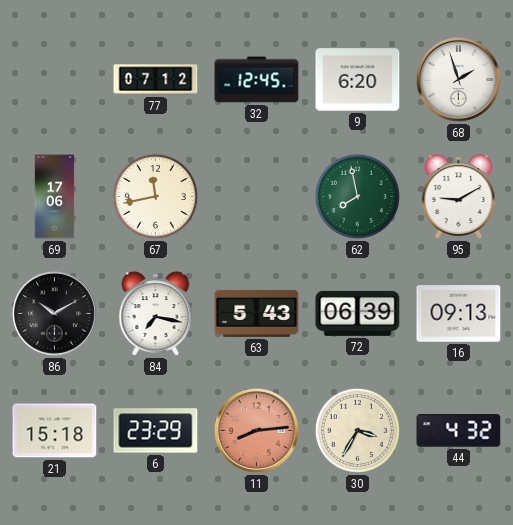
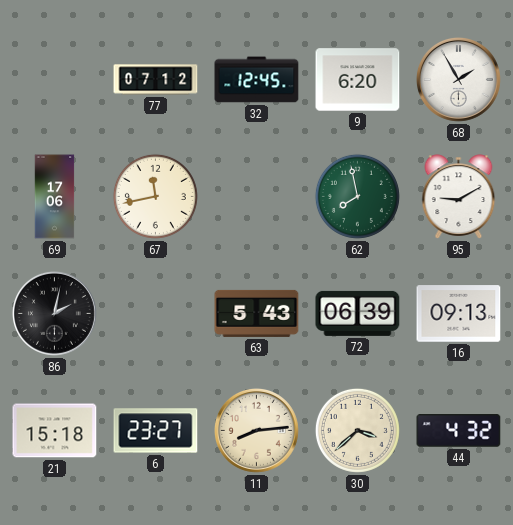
68: 1:57 -> 1:55 (458, 79)
86: 10:10 -> 2:02 (54, 313)
84: 7:17 -> none (156, 314)
6: 23:29 -> 23:27 (156, 431)
11 dial: salmon -> cream (256, 430)
30: 3:35 -> 3:38 (357, 430)
